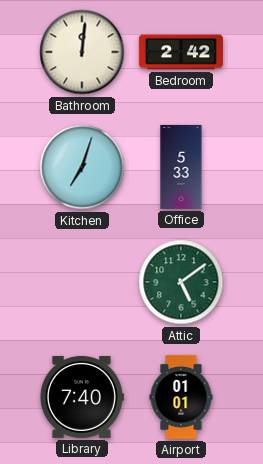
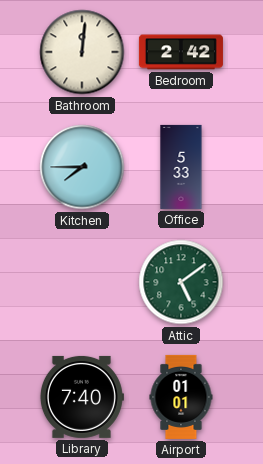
Kitchen: 7:03 -> 7:45 (82, 167)
